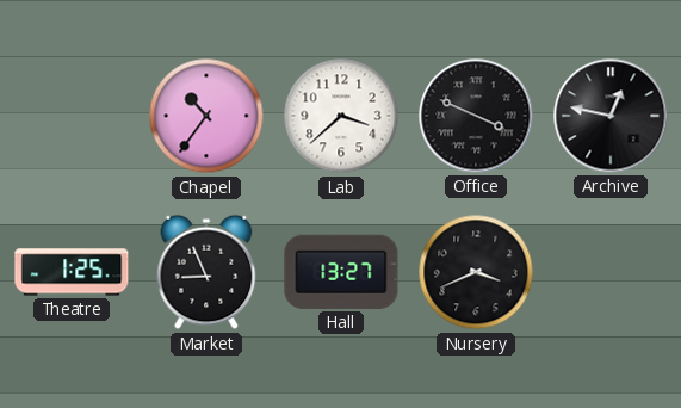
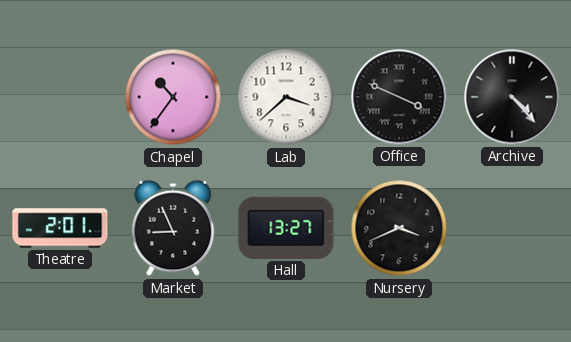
Archive: 12:47 -> 4:23 (512, 97)
Theatre: 1:25 -> 2:01 (60, 228)
